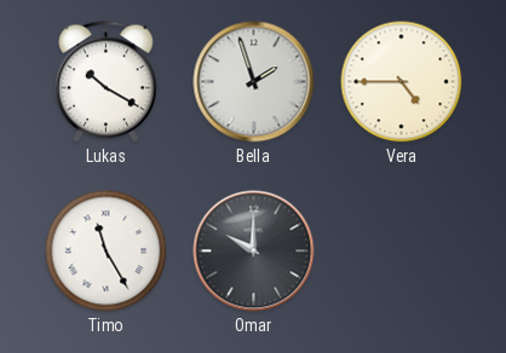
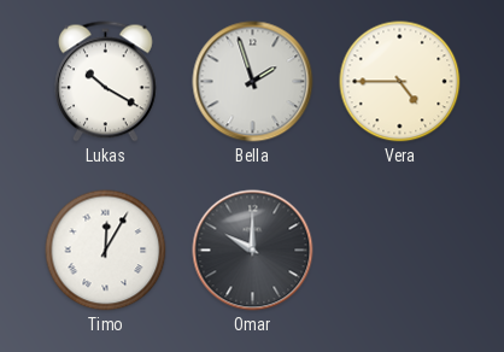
Timo: 11:25 -> 12:05 (106, 251)
